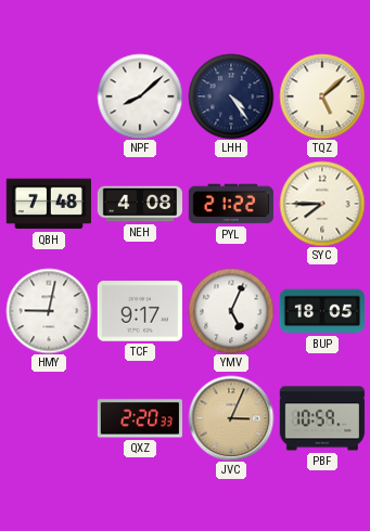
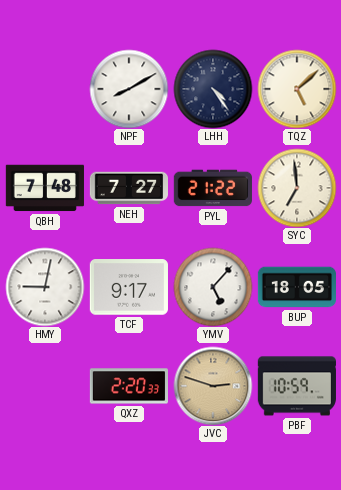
NPF: 8:08 -> 8:10 (129, 89)
NEH: 4:08 -> 7:27 (128, 188)
SYC: 7:45 -> 6:59 (297, 188)
YMV: 5:04 -> 5:07 (213, 287)
JVC: 3:04 -> 2:48 (213, 386)
